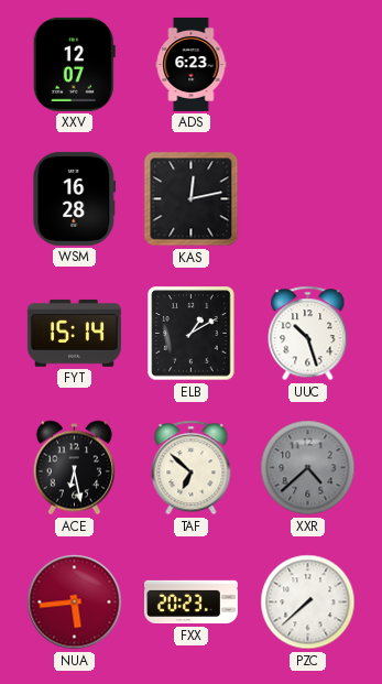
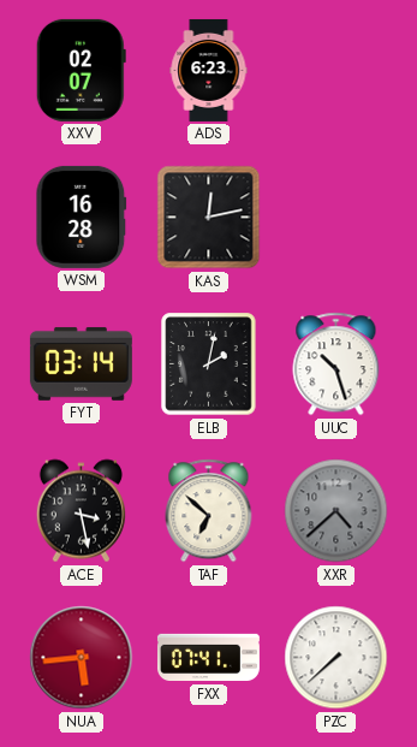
XXV: 12:07 -> 02:07 (81, 70)
FYT: 15:14 -> 03:14 (81, 363)
ELB: 1:10 -> 2:02 (209, 364)
ACE: 6:28 -> 3:28 (81, 511)
FXX: 20:23 -> 07:41 (208, 658)
